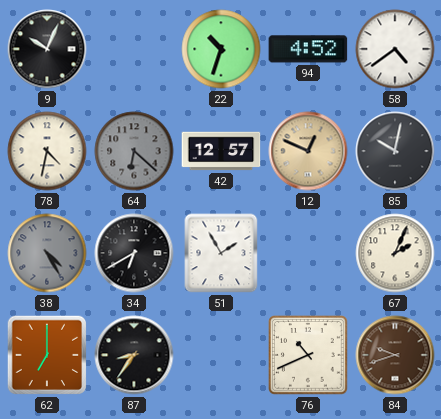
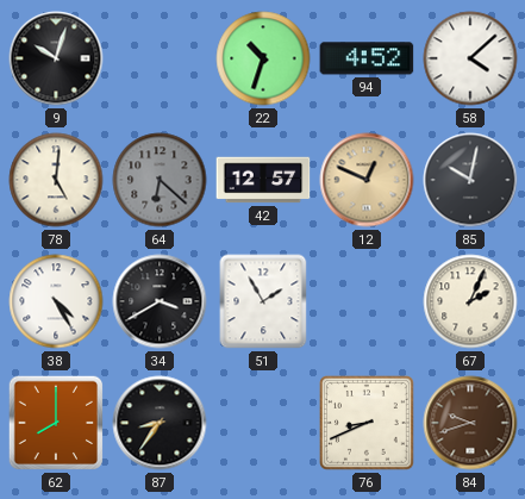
9: 10:04 -> 10:03 (56, 58)
58: 4:39 -> 4:08 (470, 58)
78: 4:32 -> 5:01 (56, 180)
38 dial: grey -> white (56, 301)
34: 6:40 -> 3:40 (160, 301)
62: 7:00 -> 8:00 (56, 423)
76: 10:41 -> 8:41 (368, 424)
